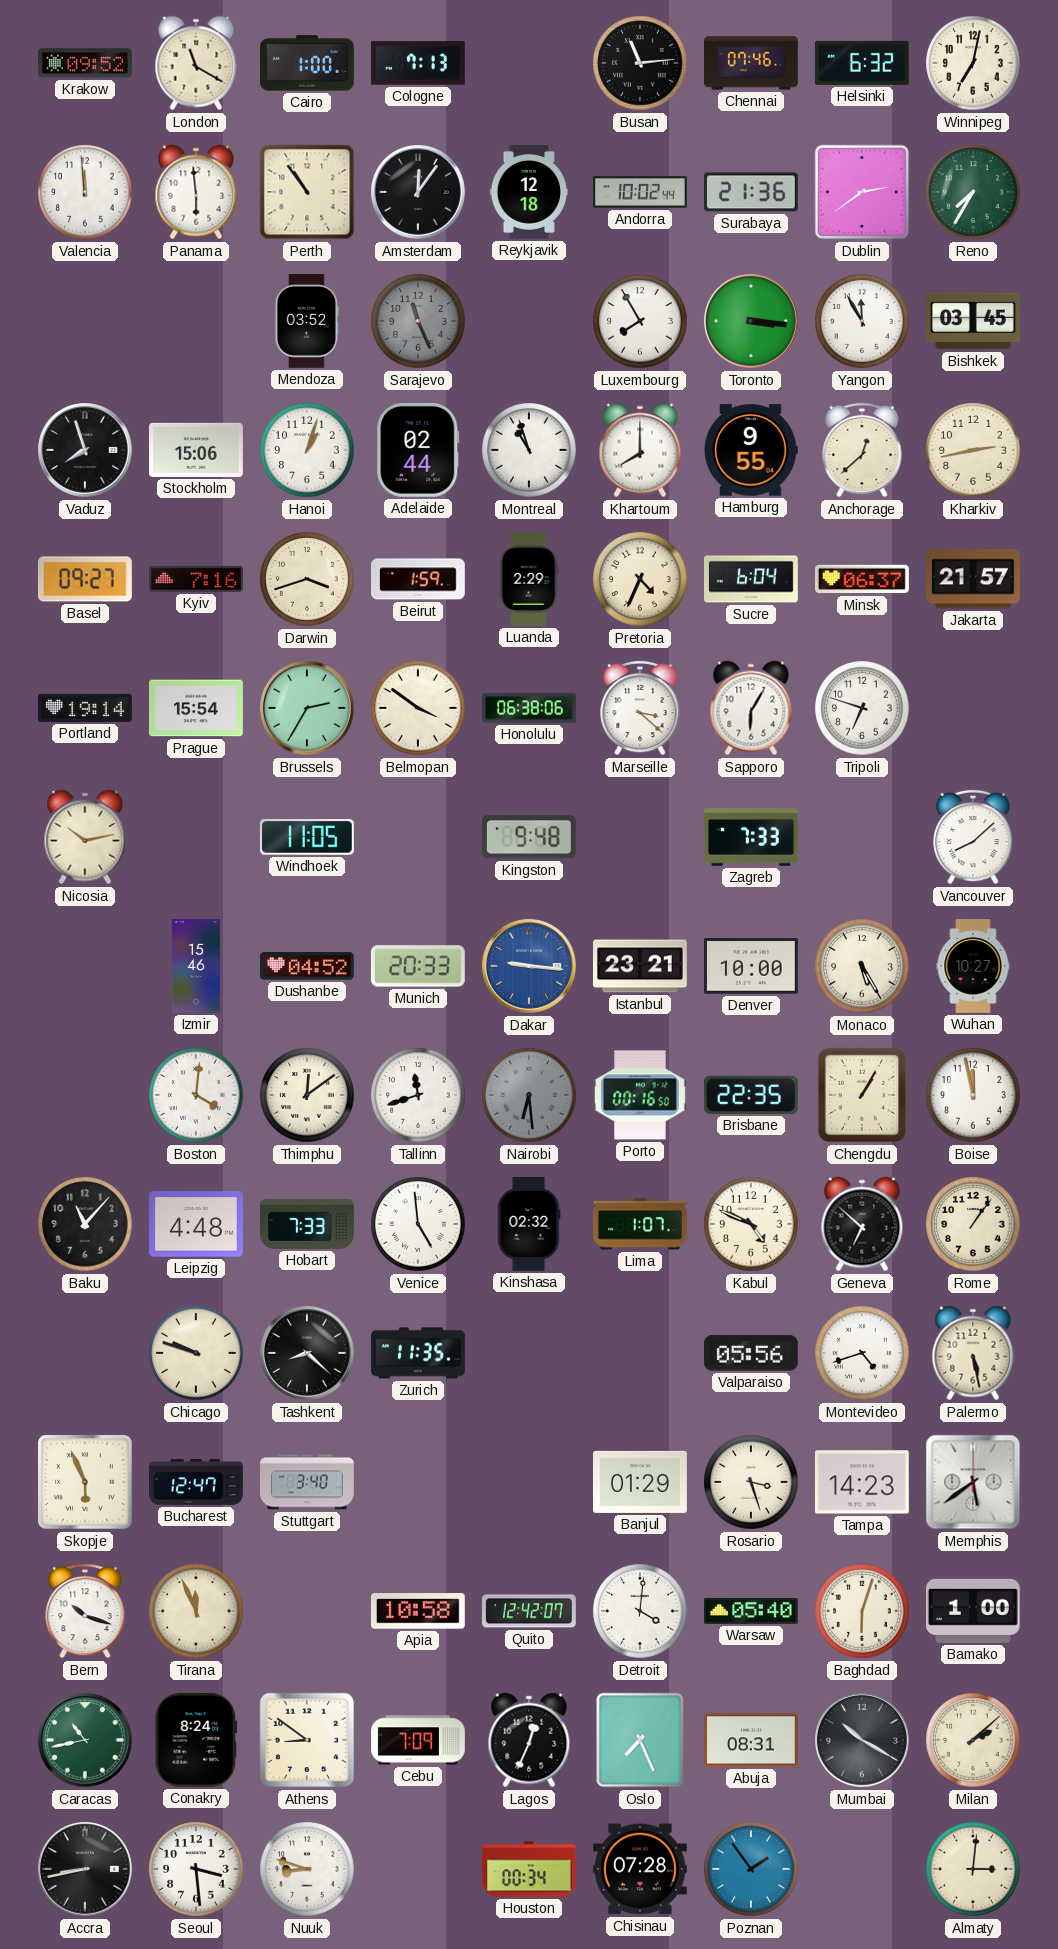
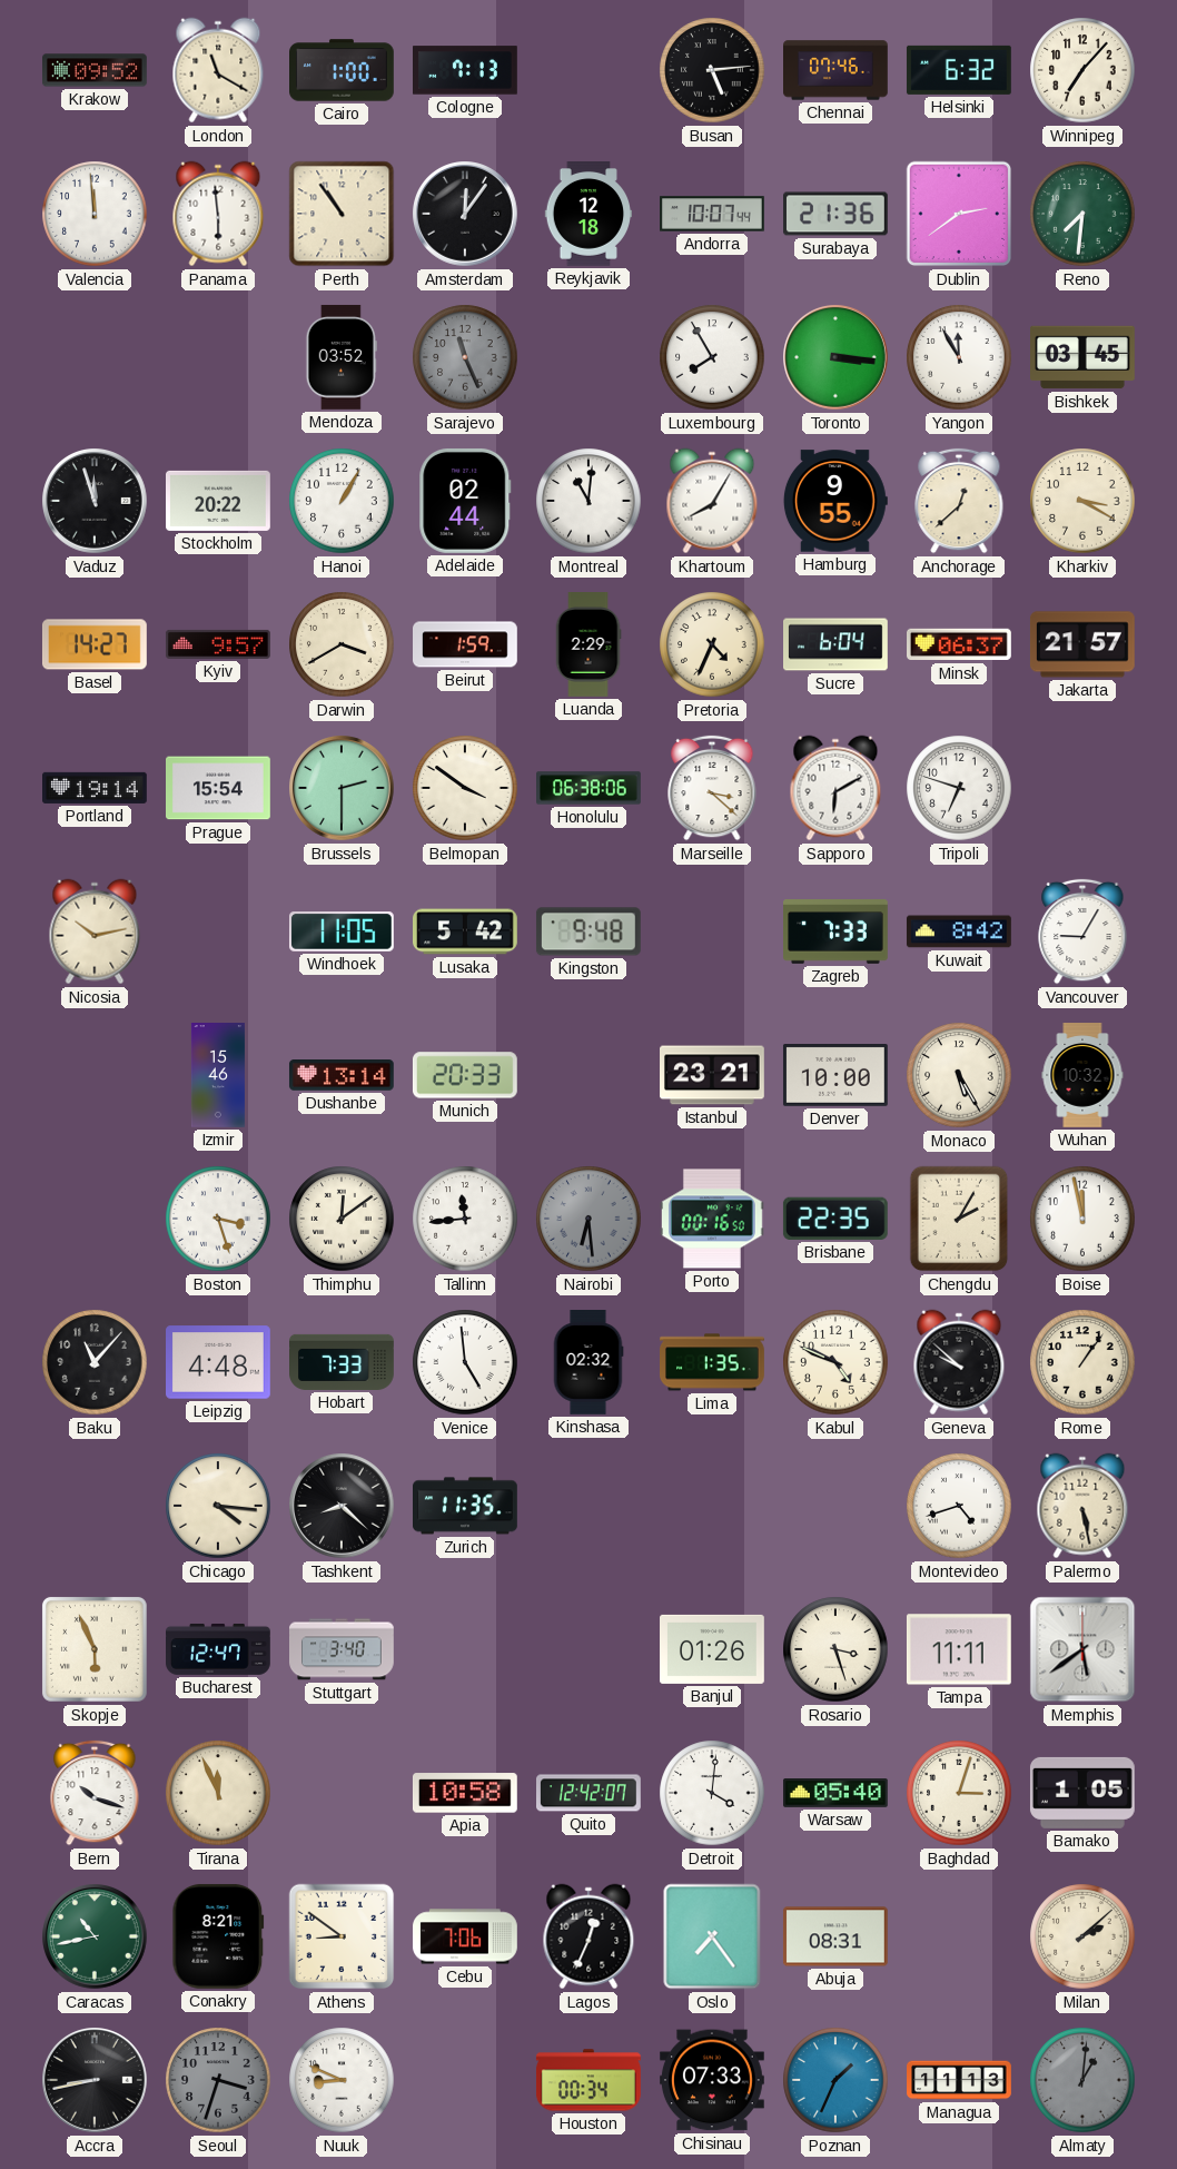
Busan: 11:14 -> 5:14 (712, 70)
Winnipeg: 7:02 -> 7:07 (1082, 70)
Andorra: 10:02 -> 10:07 (713, 214)
Reno: 7:35 -> 7:31 (1082, 214)
Vaduz: 7:57 -> 11:57 (96, 502)
Stockholm: 15:06 -> 20:22 (219, 501)
Hanoi: 1:03 -> 1:05 (342, 501)
Montreal: 10:57 -> 11:01 (588, 501)
Khartoum: 8:00 -> 8:05 (712, 501)
Kharkiv: 2:43 -> 3:20 (1082, 501)
Basel: 09:27 -> 14:27 (95, 644)
Kyiv: 7:16 -> 9:57 (218, 644)
Darwin: 3:42 -> 3:40 (342, 644)
Brussels: 2:35 -> 2:30 (343, 789)
Sapporo: 6:05 -> 6:10 (835, 788)
Lusaka: none -> 5:42 (466, 931)
Kuwait: none -> 8:42 (959, 931)
Vancouver: 8:08 -> 9:05 (1082, 931)
Dushanbe: 04:52 -> 13:14 (342, 1076)
Dakar: 9:16 -> none (530, 967)
Wuhan: 10:27 -> 10:32 (1082, 1076)
Boston: 4:01 -> 3:27 (218, 1219)
Tallinn: 11:42 -> 11:44 (465, 1219)
Chengdu: 1:05 -> 2:05 (959, 1219)
Lima: 1:07 -> 1:35 (712, 1362)
Geneva: 6:52 -> 9:52 (959, 1362)
Chicago: 9:48 -> 4:16 (218, 1506)
Valparaiso: 05:56 -> none (751, 1353)
Banjul: 01:29 -> 01:26 (713, 1649)
Tampa: 14:23 -> 11:11 (959, 1649)
Baghdad: 6:03 -> 3:03 (959, 1793)
Bamako: 1:00 -> 1:05 (1082, 1793)
Conakry: 8:24 -> 8:21 (218, 1936)
Cebu: 7:09 -> 7:06 (466, 1936)
Oslo: 7:26 -> 7:24 (712, 1936)
Mumbai: 10:20 -> none (863, 1741)
Seoul: 3:29 -> 3:33 (218, 2080)
Seoul dial: white -> grey (218, 2080)
Nuuk: 8:48 -> 8:49 (342, 2080)
Chisinau: 07:28 -> 07:33 (713, 2080)
Poznan: 1:54 -> 1:34 (835, 2080)
Managua: none -> 11:13 (959, 2080)
Almaty: 3:01 -> 1:01 (1082, 2080)
Almaty dial: cream -> grey (1082, 2080)
